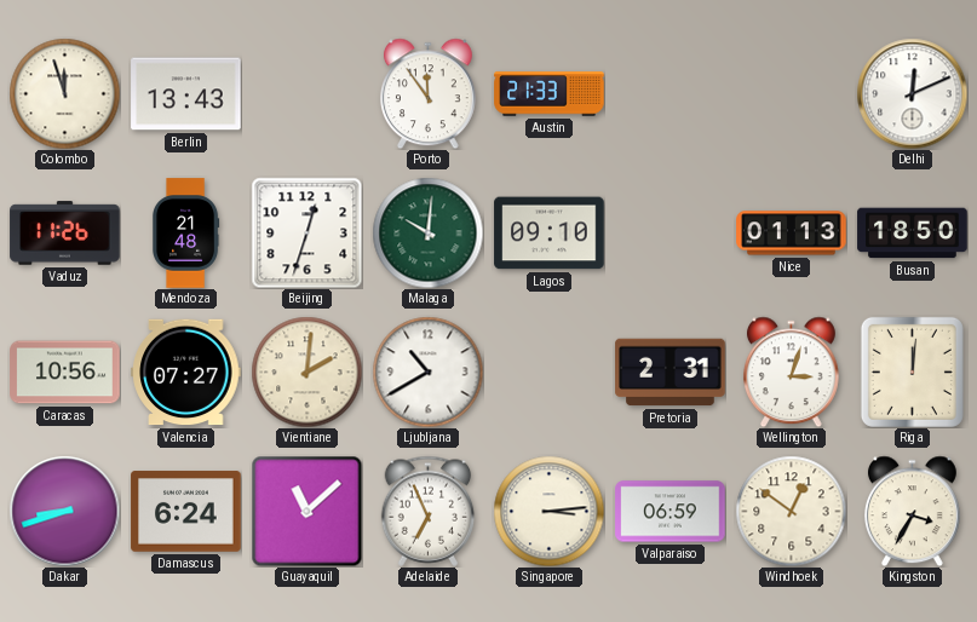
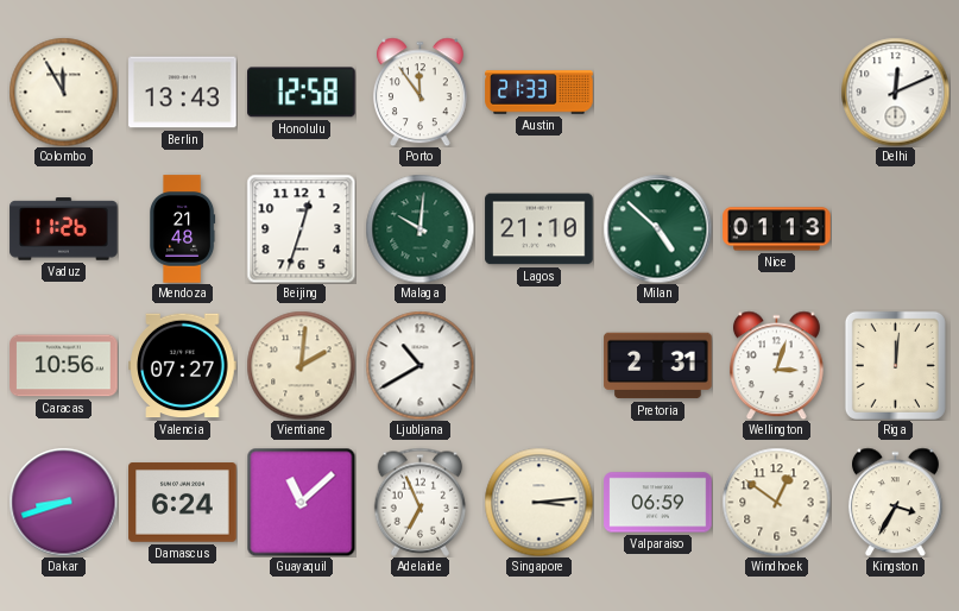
Colombo: 11:57 -> 11:55 (63, 92)
Honolulu: none -> 12:58 (302, 93)
Lagos: 09:10 -> 21:10 (540, 229)
Milan: none -> 4:52 (657, 228)
Busan: 18:50 -> none (913, 234)
